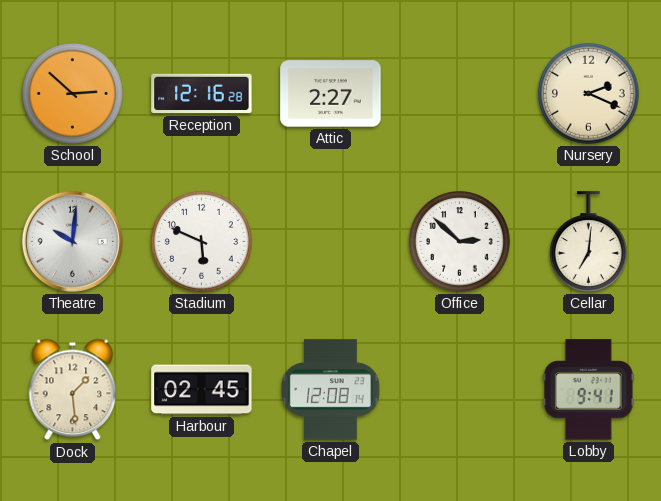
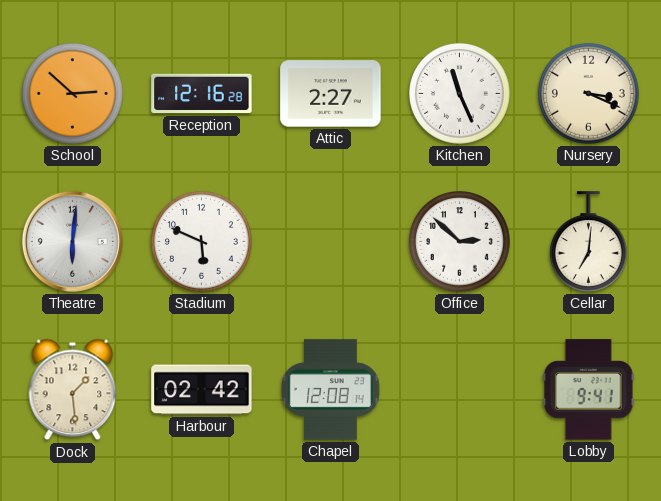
Kitchen: none -> 11:26 (460, 94)
Nursery: 2:19 -> 3:19 (589, 94)
Theatre: 10:01 -> 6:01 (72, 241)
Harbour: 02:45 -> 02:42 (202, 390)
